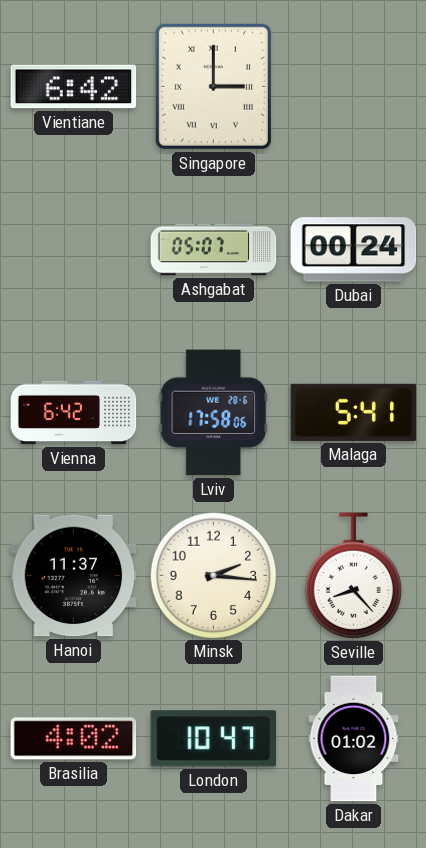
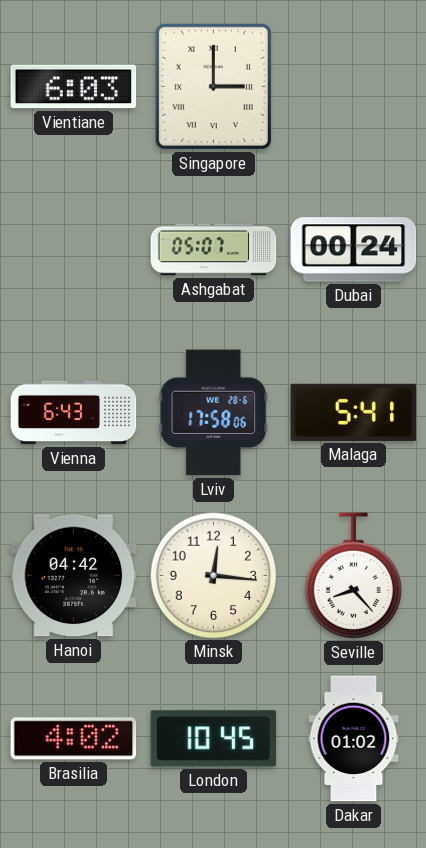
Vientiane: 6:42 -> 6:03 (74, 87)
Vienna: 6:42 -> 6:43 (74, 413)
Hanoi: 11:37 -> 04:42 (74, 576)
Minsk: 2:16 -> 12:16 (213, 575)
London: 10:47 -> 10:45 (214, 739)
